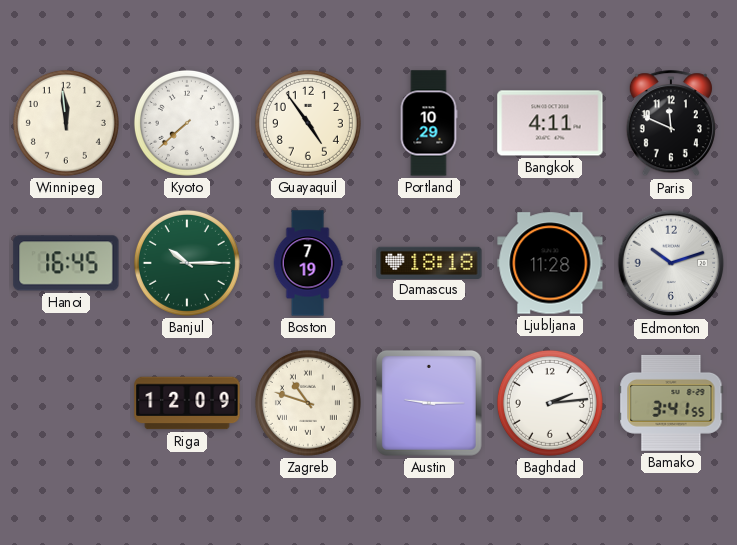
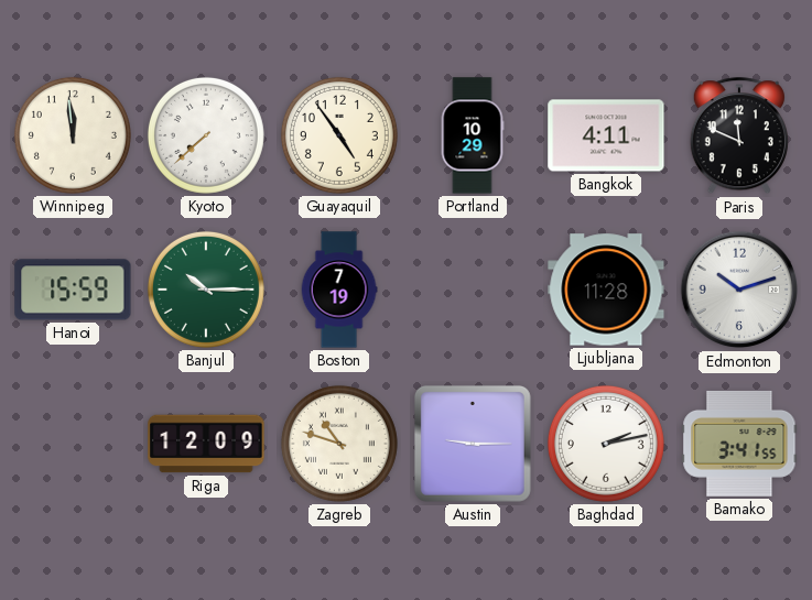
Hanoi: 16:45 -> 15:59 (73, 290)
Damascus: 18:18 -> none (429, 262)
Baghdad: 2:14 -> 2:13 (606, 444)
